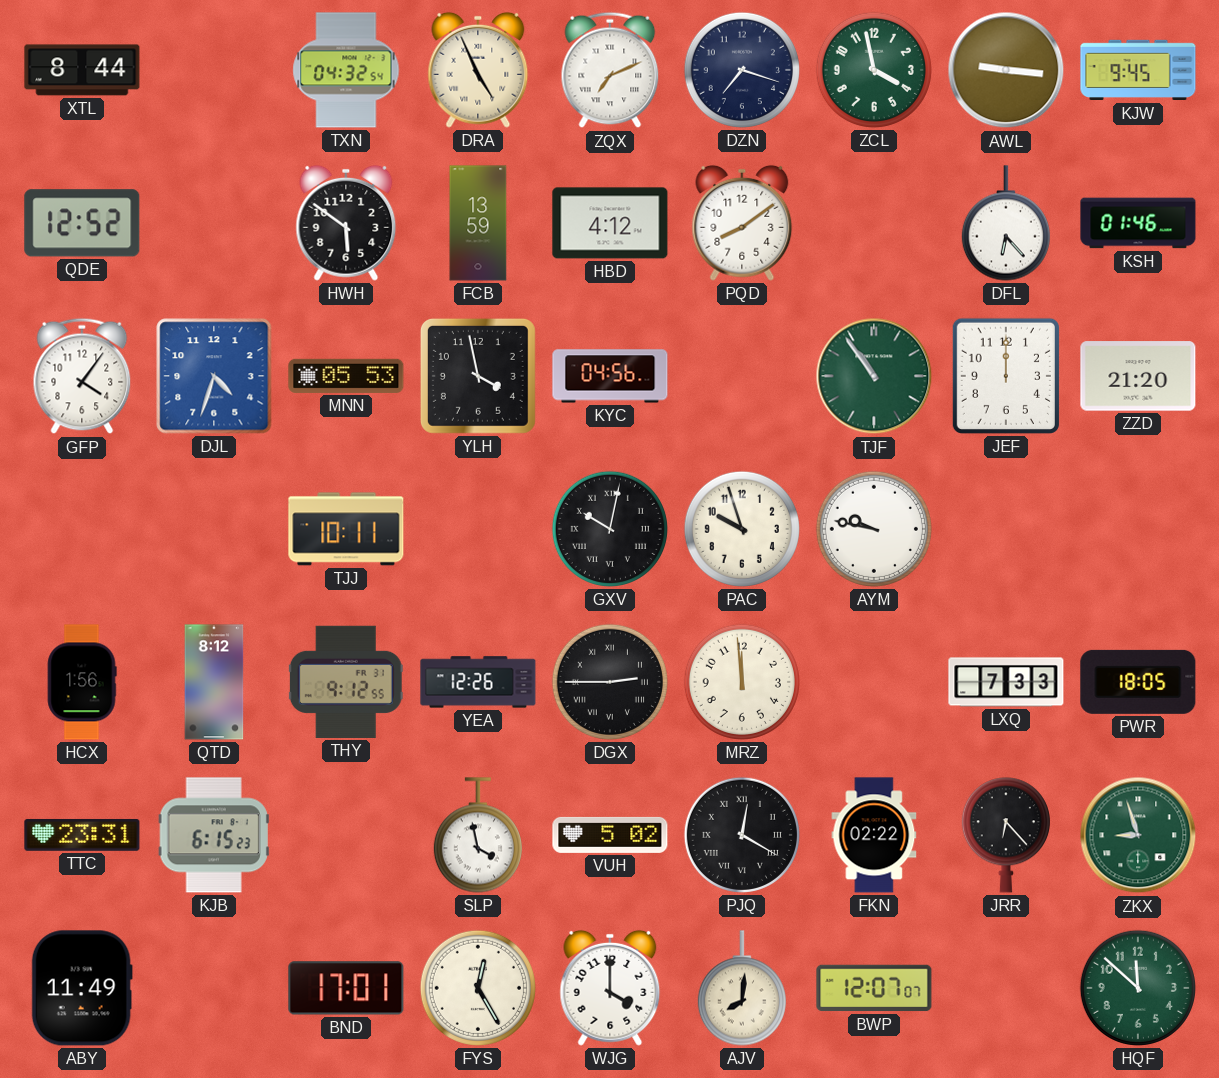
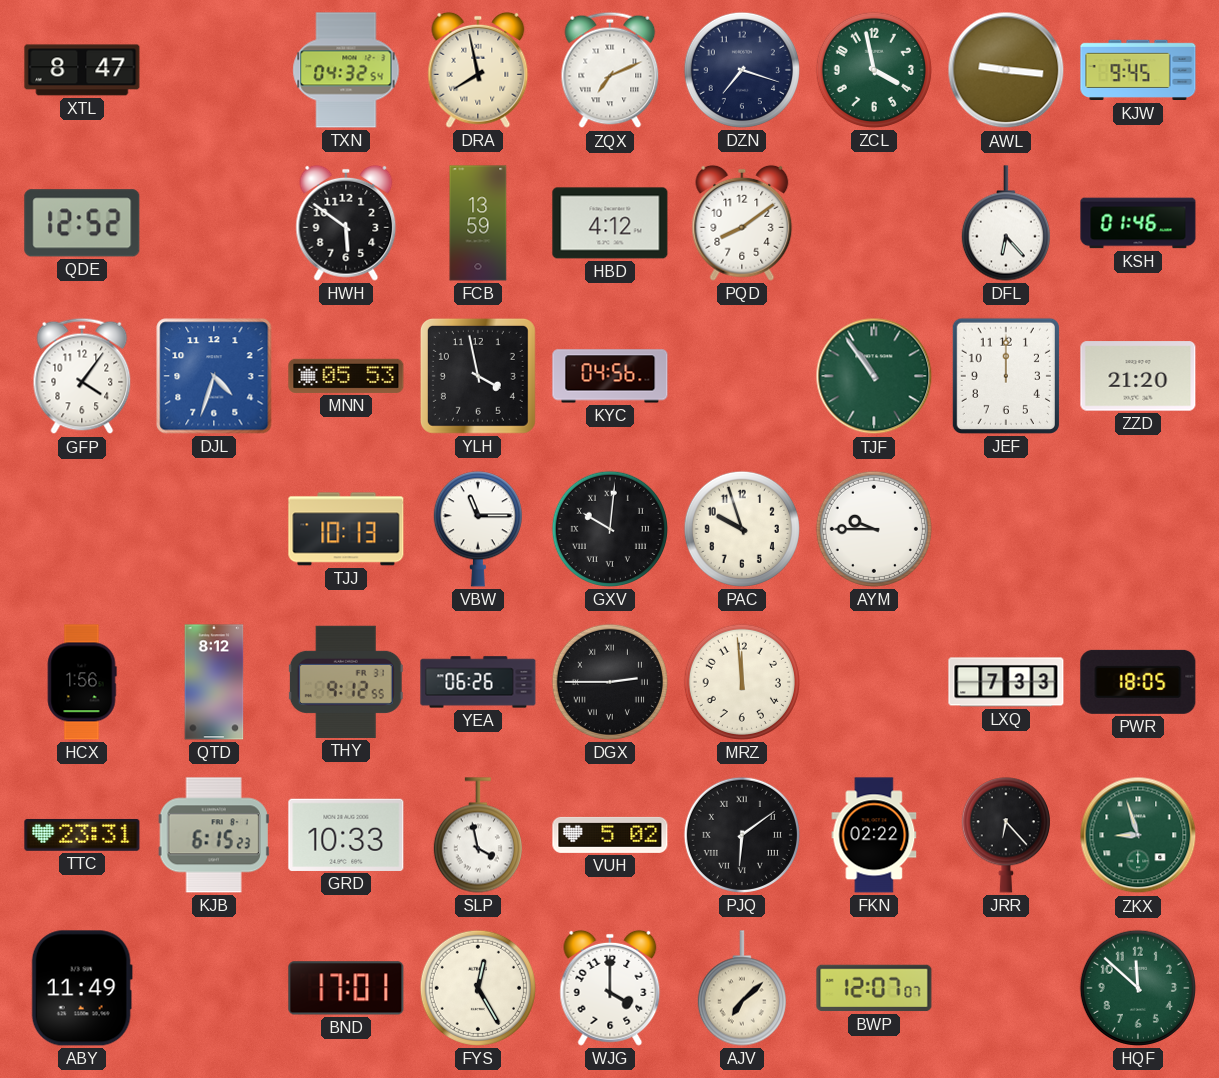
XTL: 8:44 -> 8:47 (82, 70)
DRA: 4:56 -> 7:58 (478, 70)
TJJ: 10:11 -> 10:13 (346, 529)
VBW: none -> 11:15 (478, 529)
GXV: 10:02 -> 10:01 (610, 529)
AYM: 9:47 -> 9:45 (874, 529)
YEA: 12:26 -> 06:26 (478, 682)
GRD: none -> 10:33 (346, 835)
PJQ: 12:20 -> 6:09 (742, 835)
AJV: 8:01 -> 7:08 (742, 988)
